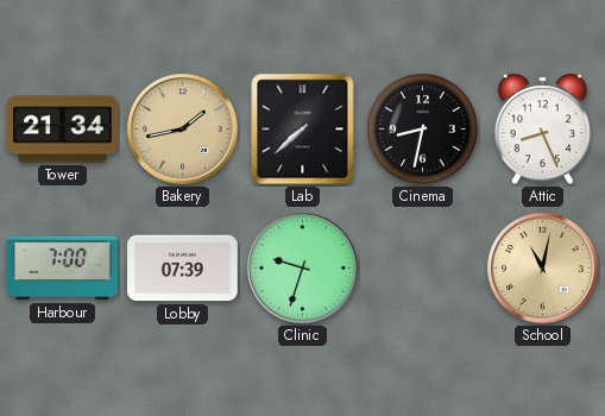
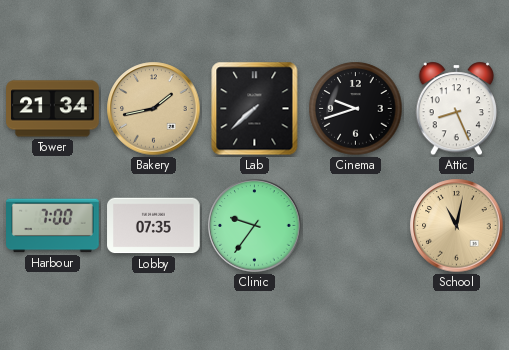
Cinema: 8:32 -> 9:42 (356, 109)
Lobby: 07:39 -> 07:35 (154, 226)
Clinic: 9:33 -> 9:36 (255, 226)
